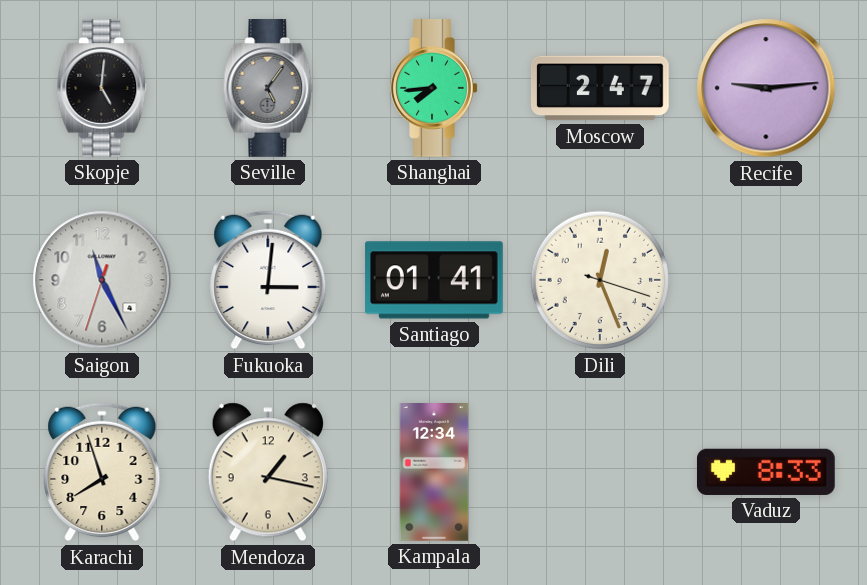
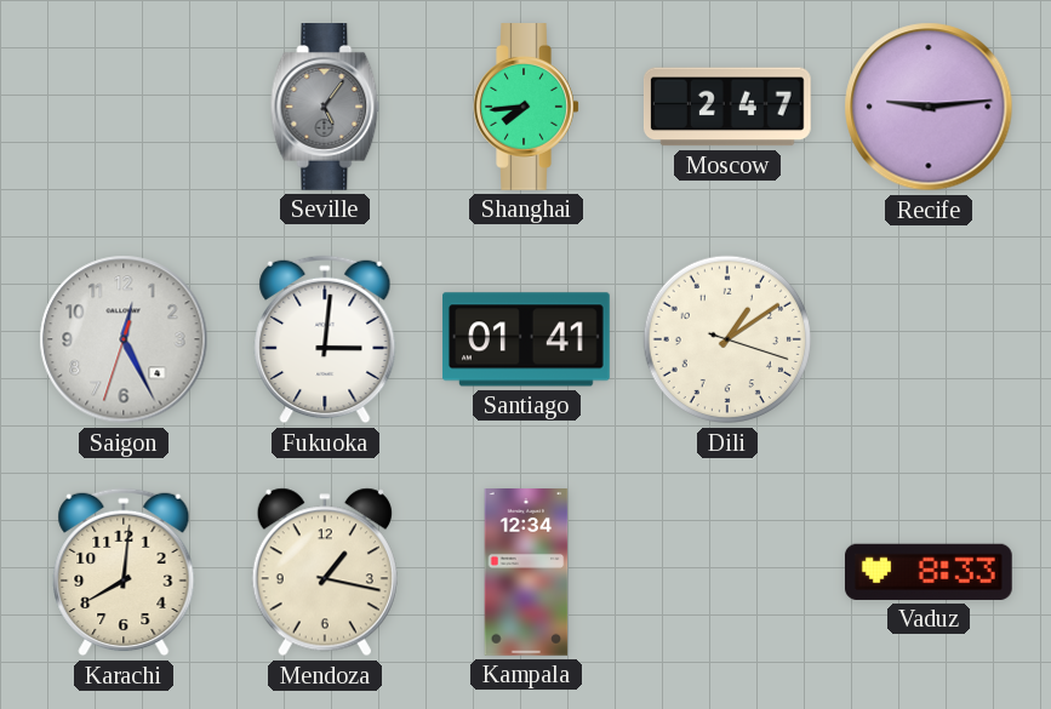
Skopje: 5:01 -> none (102, 89)
Saigon: 11:25 -> 12:25 (124, 339)
Dili: 12:26 -> 1:09 (727, 339)
Karachi: 7:57 -> 8:01 (124, 572)
